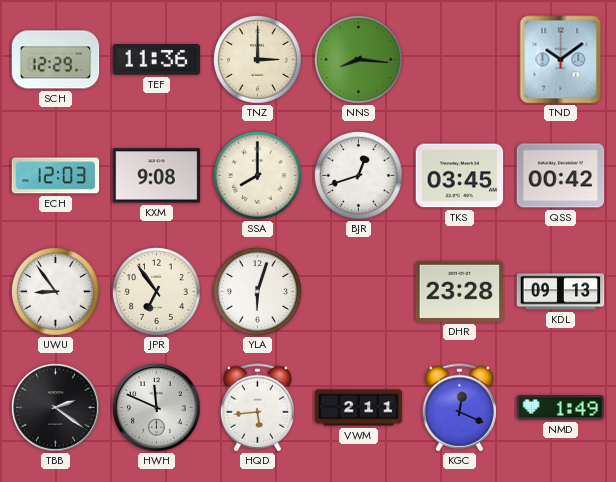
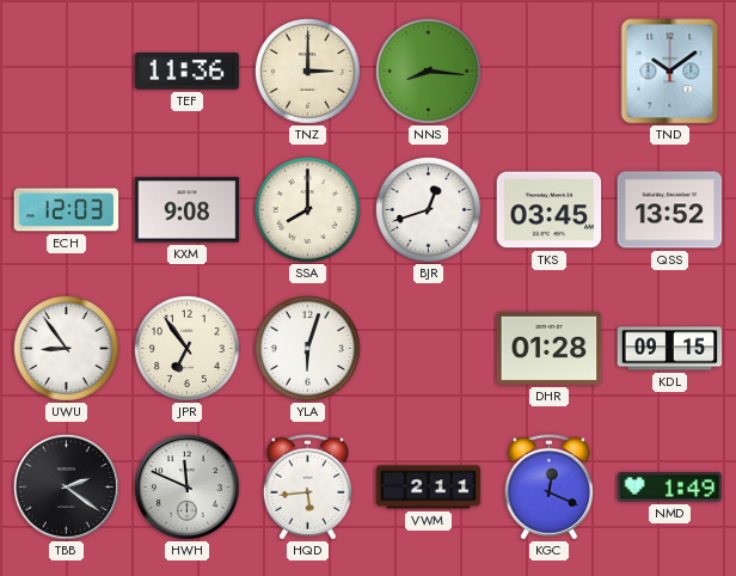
SCH: 12:29 -> none (56, 60)
QSS: 00:42 -> 13:52 (670, 210)
DHR: 23:28 -> 01:28 (550, 348)
KDL: 09:13 -> 09:15 (670, 349)
